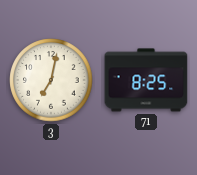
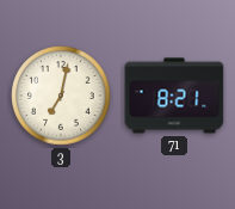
71: 8:25 -> 8:21 (174, 96)
